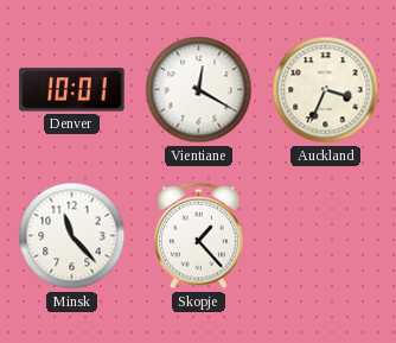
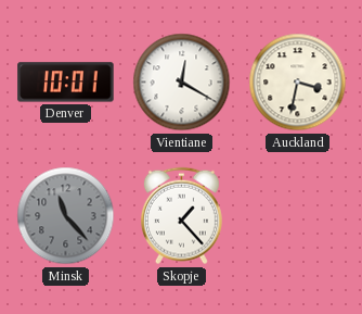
Auckland: 3:34 -> 3:32 (298, 83)
Minsk dial: white -> grey (66, 216)
